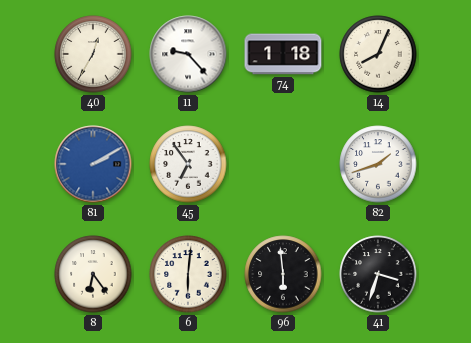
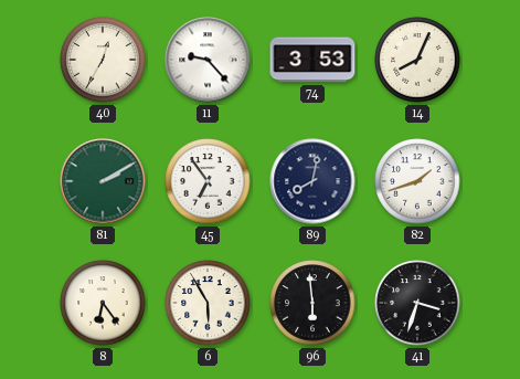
74: 1:18 -> 3:53 (312, 60)
81 dial: blue -> green (103, 181)
89: none -> 8:02 (312, 181)
6: 6:01 -> 5:55 (208, 303)
